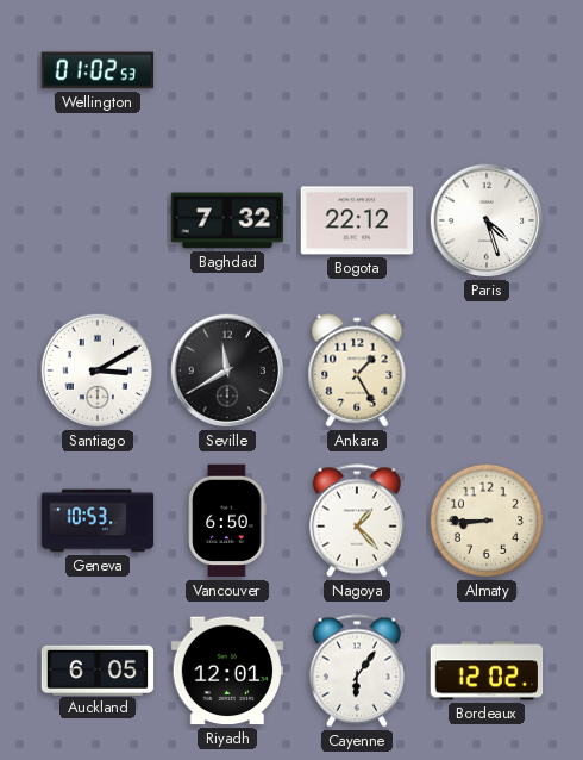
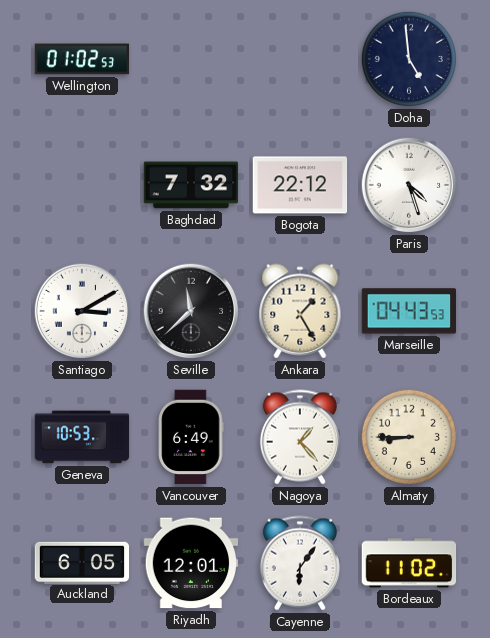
Doha: none -> 4:59 (409, 59)
Seville: 11:40 -> 11:38 (191, 311)
Marseille: none -> 04:43 (409, 311)
Vancouver: 6:50 -> 6:49 (191, 437)
Bordeaux: 12:02 -> 11:02 (409, 563)
